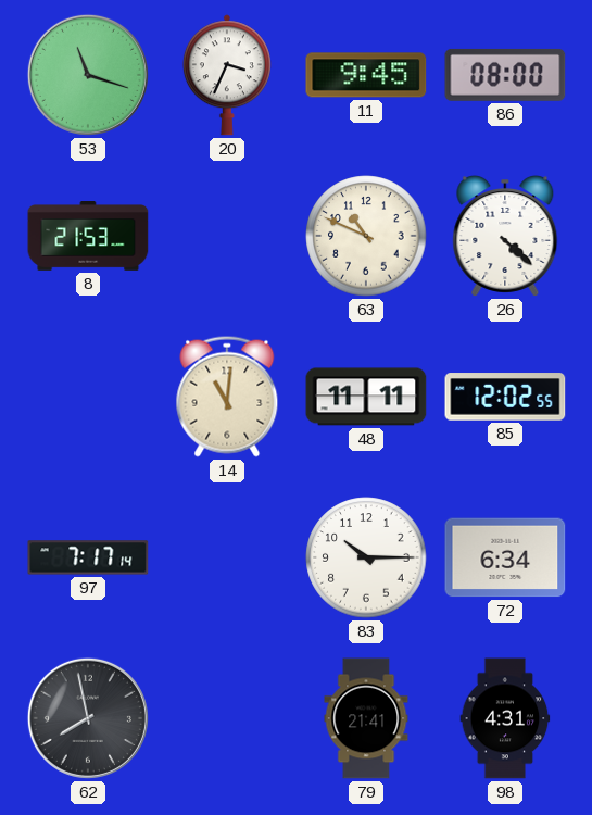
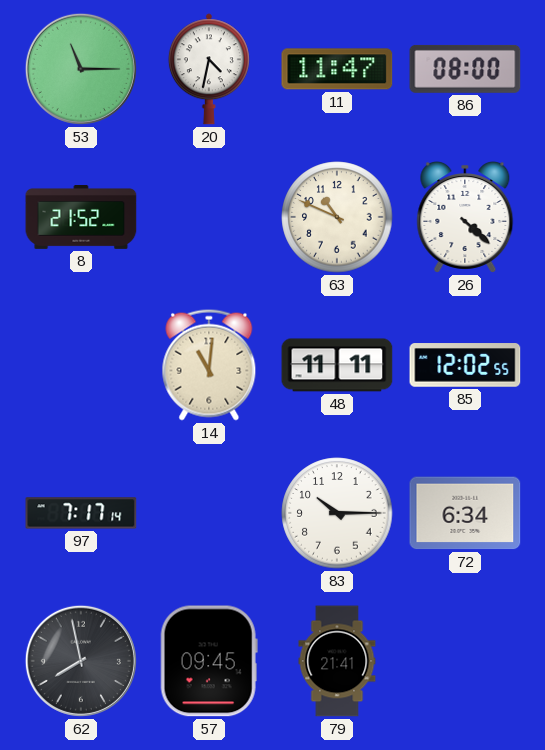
53: 11:18 -> 11:15 (81, 69)
20: 3:34 -> 4:32 (209, 69)
11: 9:45 -> 11:47 (337, 69)
8: 21:53 -> 21:52 (81, 218)
57: none -> 09:45 (209, 661)
98: 4:31 -> none (505, 718)
